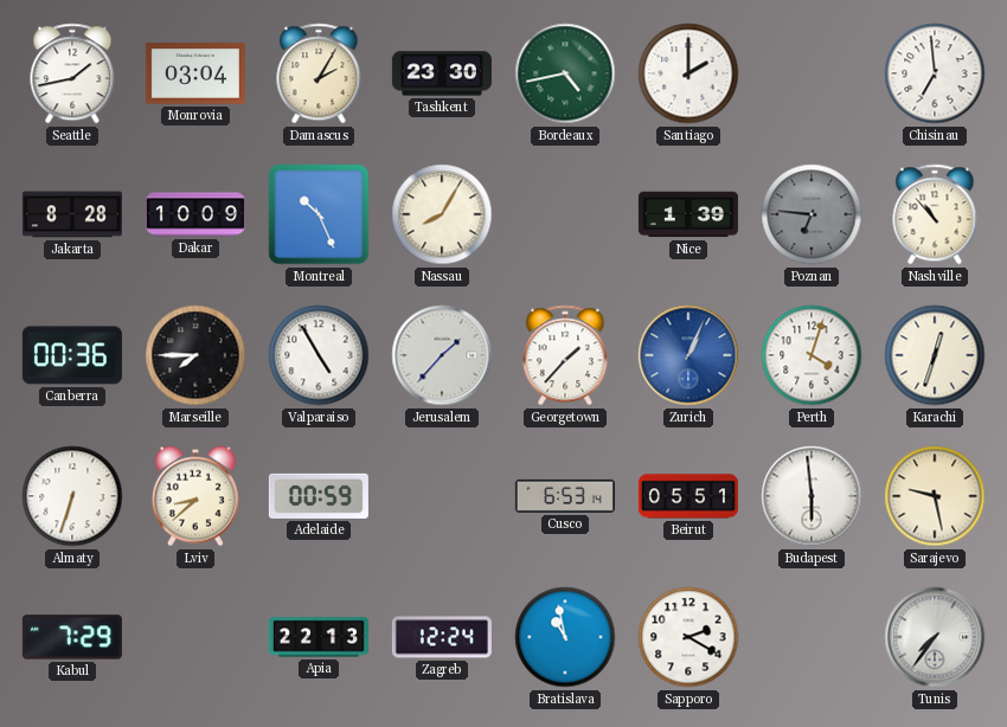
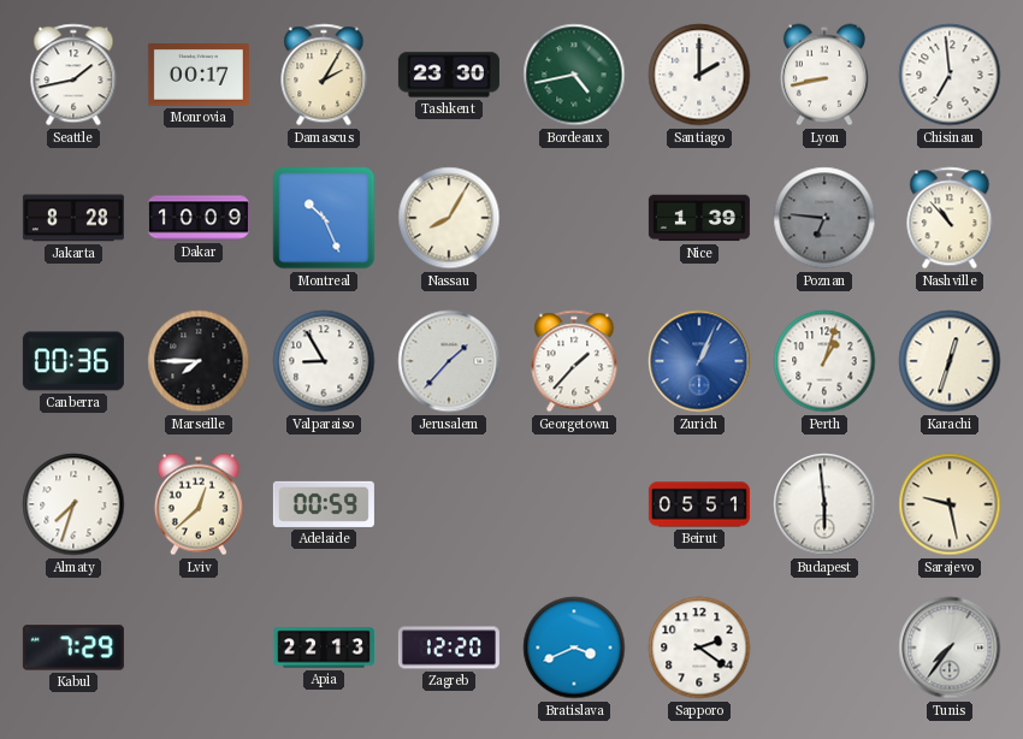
Monrovia: 03:04 -> 00:17 (199, 75)
Lyon: none -> 8:43 (824, 75)
Valparaiso: 4:55 -> 8:55 (324, 361)
Perth: 4:03 -> 1:03 (824, 361)
Almaty: 6:33 -> 7:33 (73, 504)
Lviv: 8:38 -> 12:38 (199, 504)
Cusco: 6:53 -> none (565, 496)
Zagreb: 12:24 -> 12:20 (449, 648)
Bratislava: 10:58 -> 3:41 (574, 648)
Sapporo: 2:20 -> 2:21 (699, 648)
